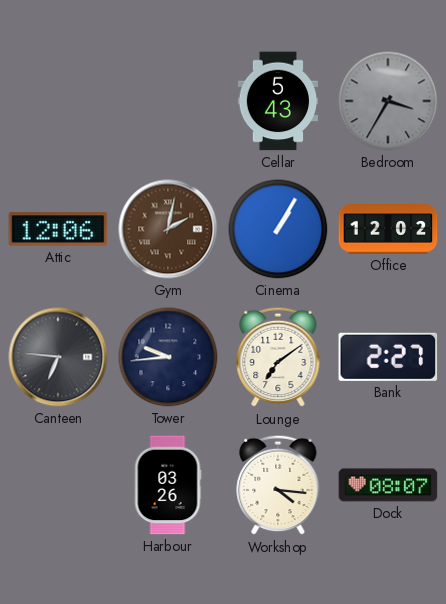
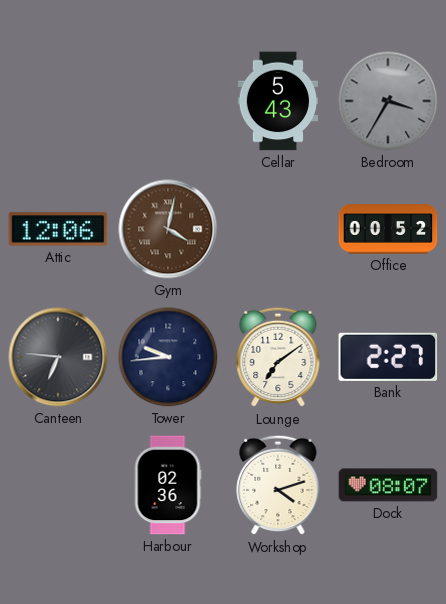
Gym: 2:02 -> 4:02 (168, 229)
Cinema: 1:05 -> none (278, 229)
Office: 12:02 -> 00:52 (388, 229)
Harbour: 03:26 -> 02:36 (168, 485)
Workshop: 4:16 -> 4:12 (278, 485)
